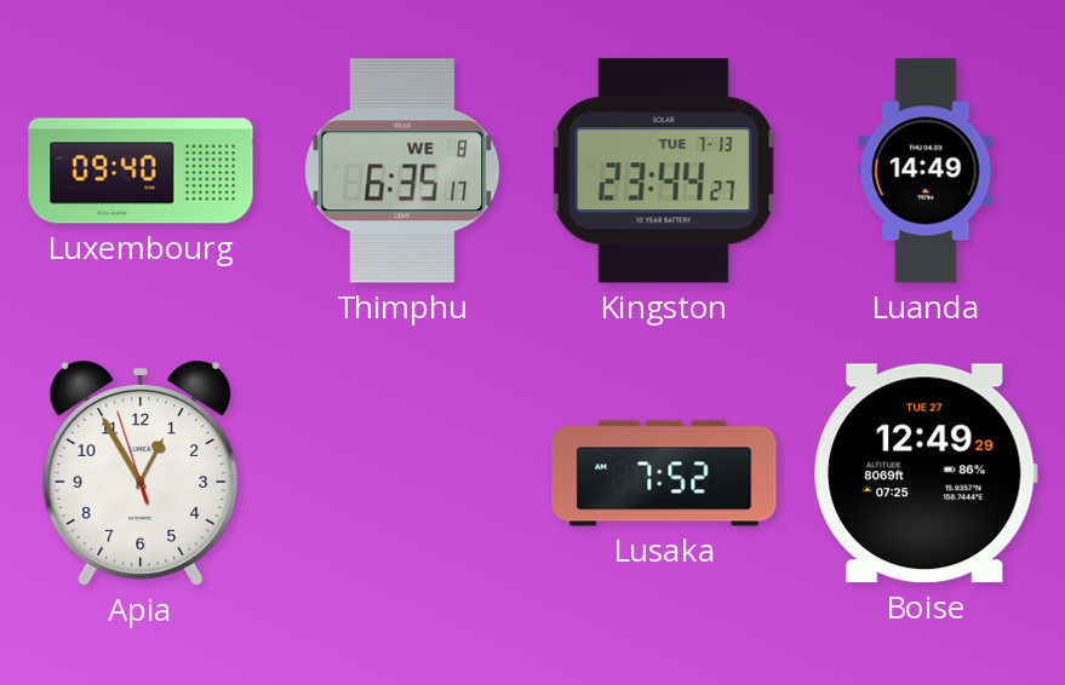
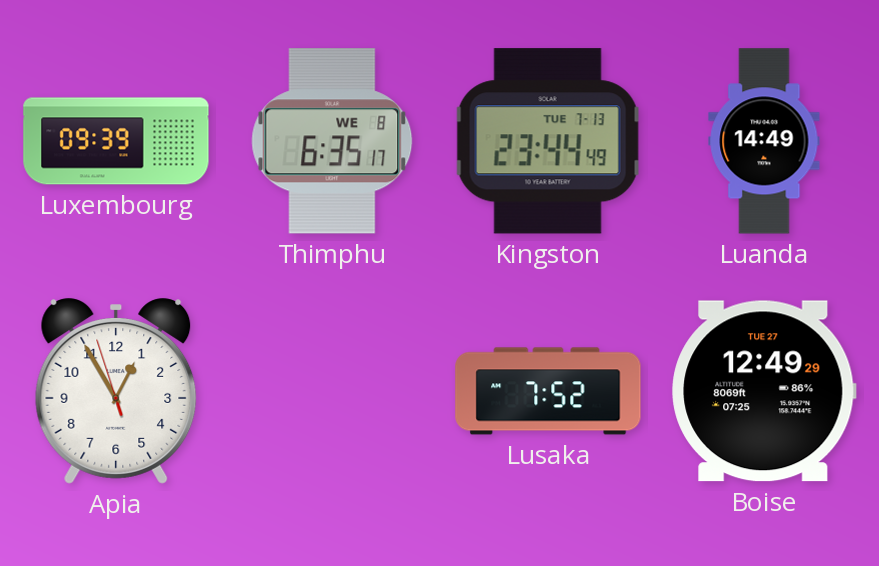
Luxembourg: 09:40 -> 09:39 (116, 141)
Kingston: 23:44:27 -> 23:44:49 (548, 141)
